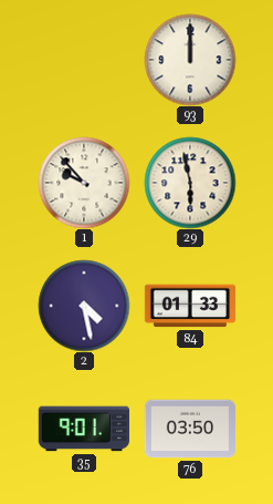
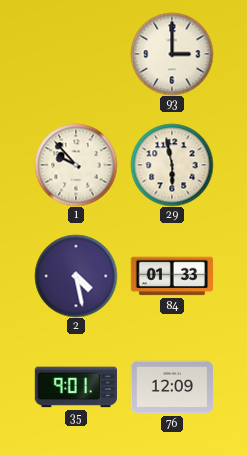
93: 12:00 -> 3:00 (172, 54)
76: 03:50 -> 12:09 (171, 387)
